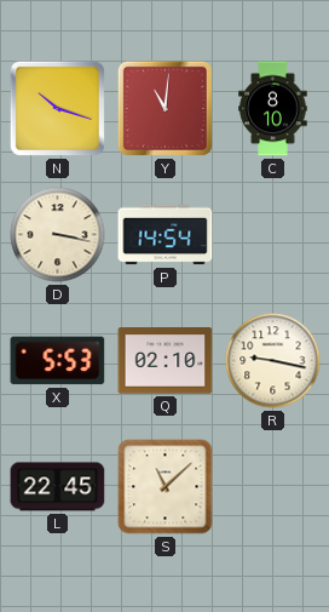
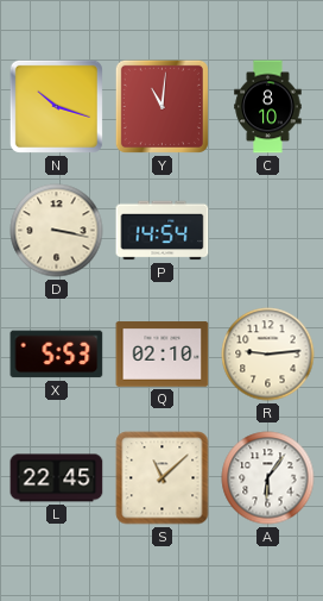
R: 9:17 -> 9:14 (268, 355)
A: none -> 6:06 (268, 478)
